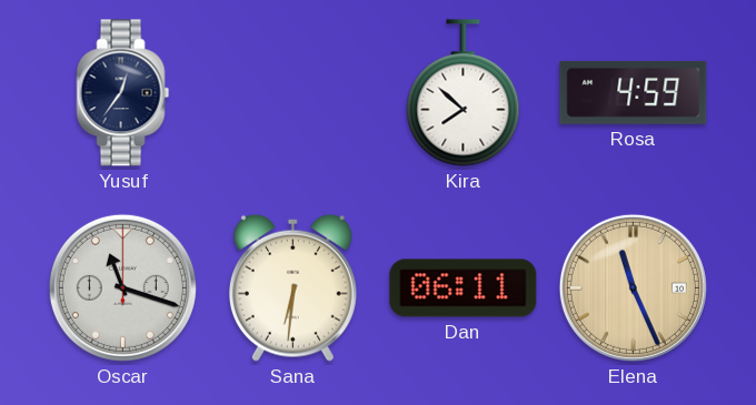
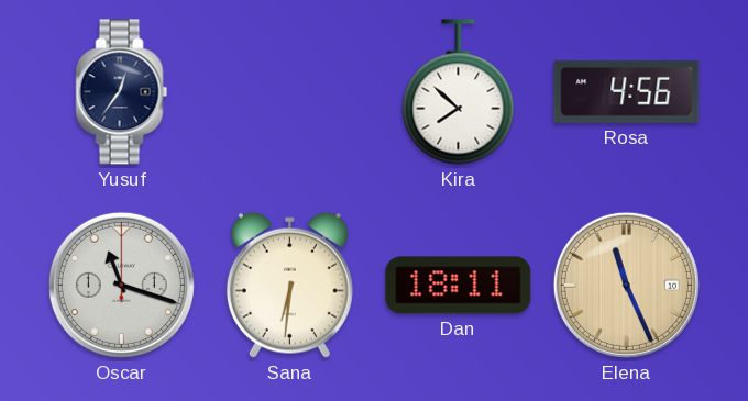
Rosa: 4:59 -> 4:56 (627, 91)
Dan: 06:11 -> 18:11 (459, 286)
